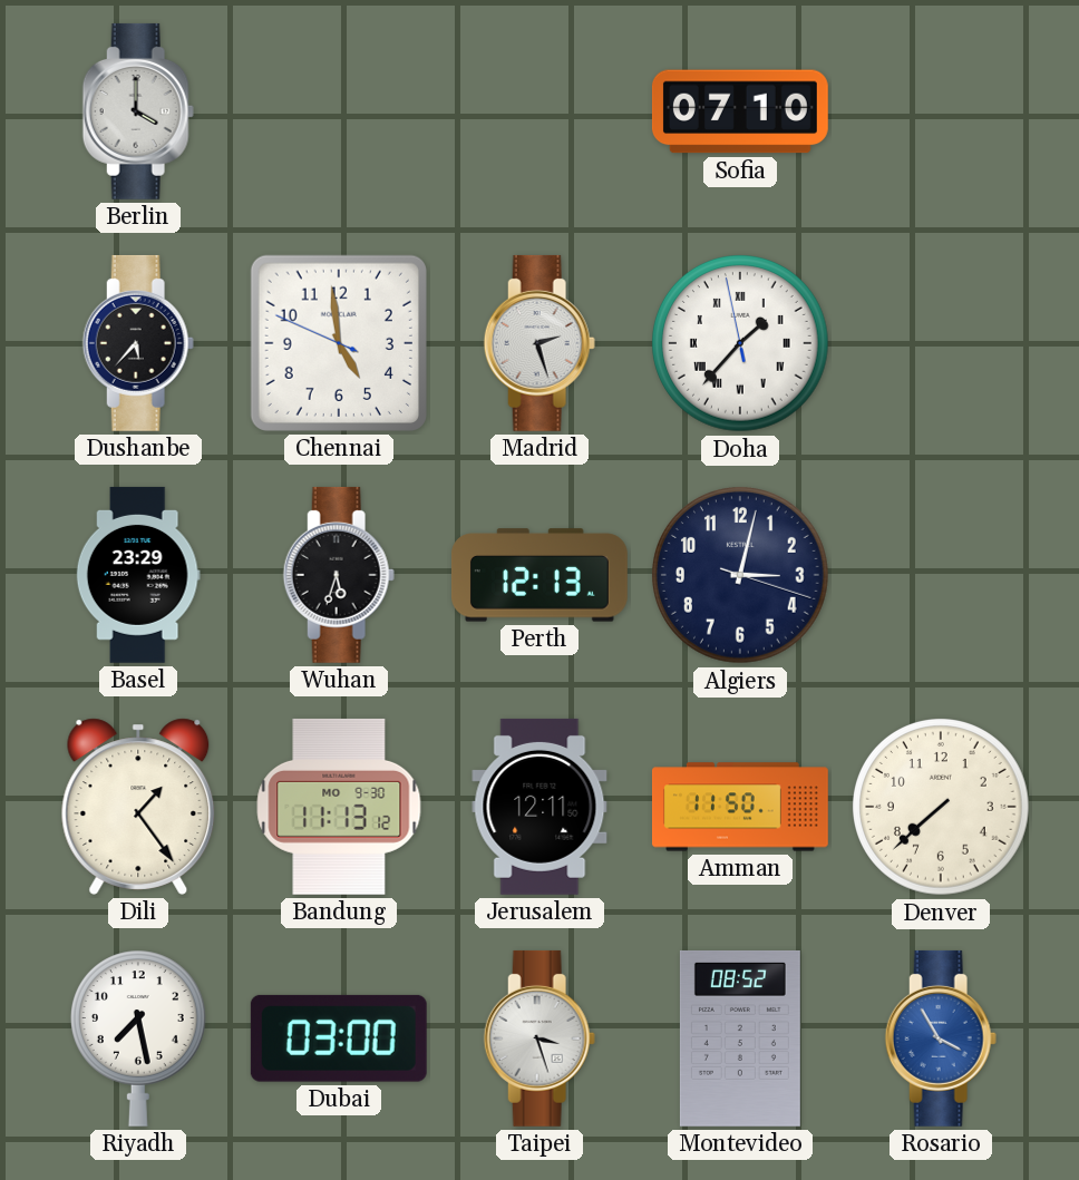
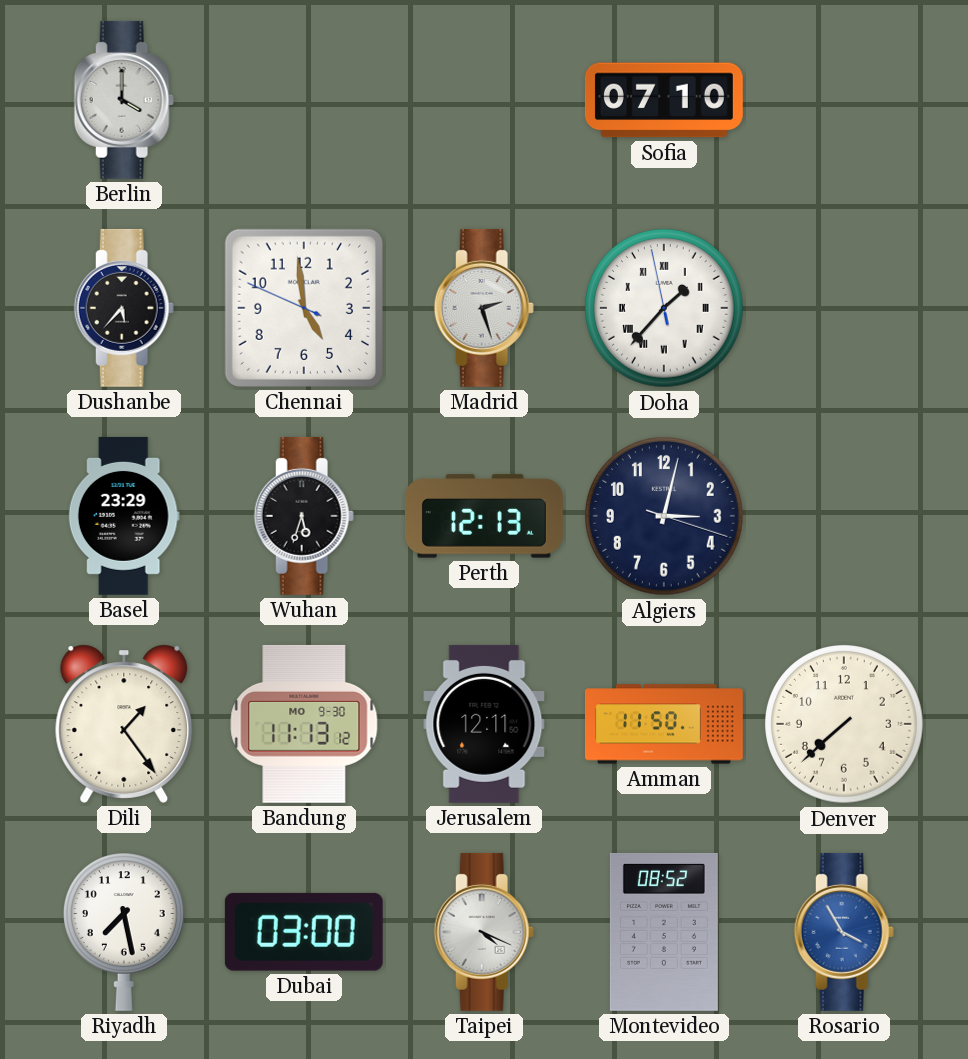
Taipei: 3:27 -> 4:19 (484, 932)
